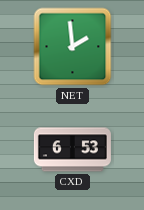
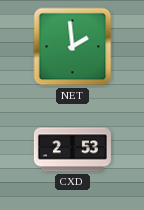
CXD: 6:53 -> 2:53 (72, 150)
